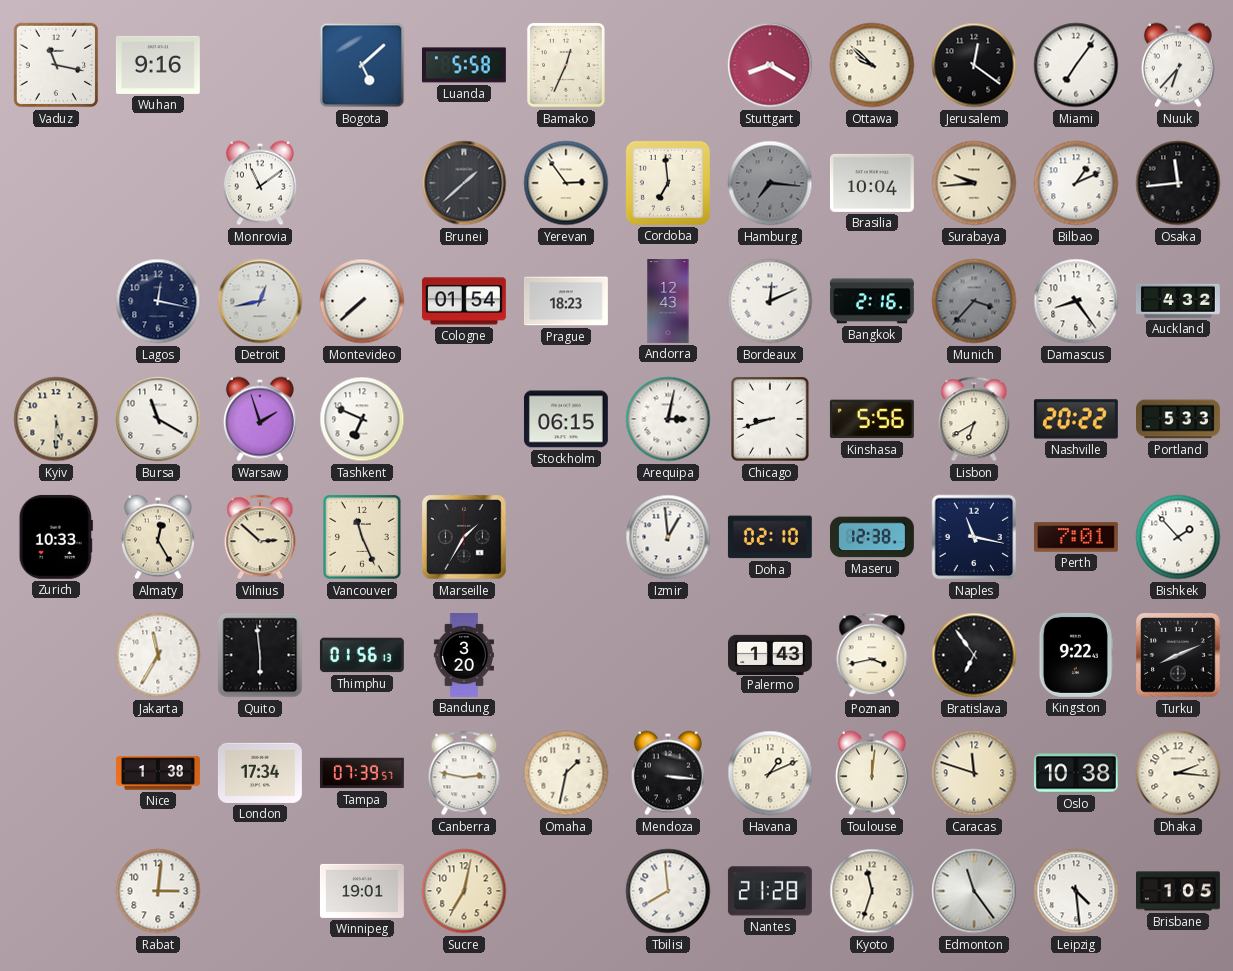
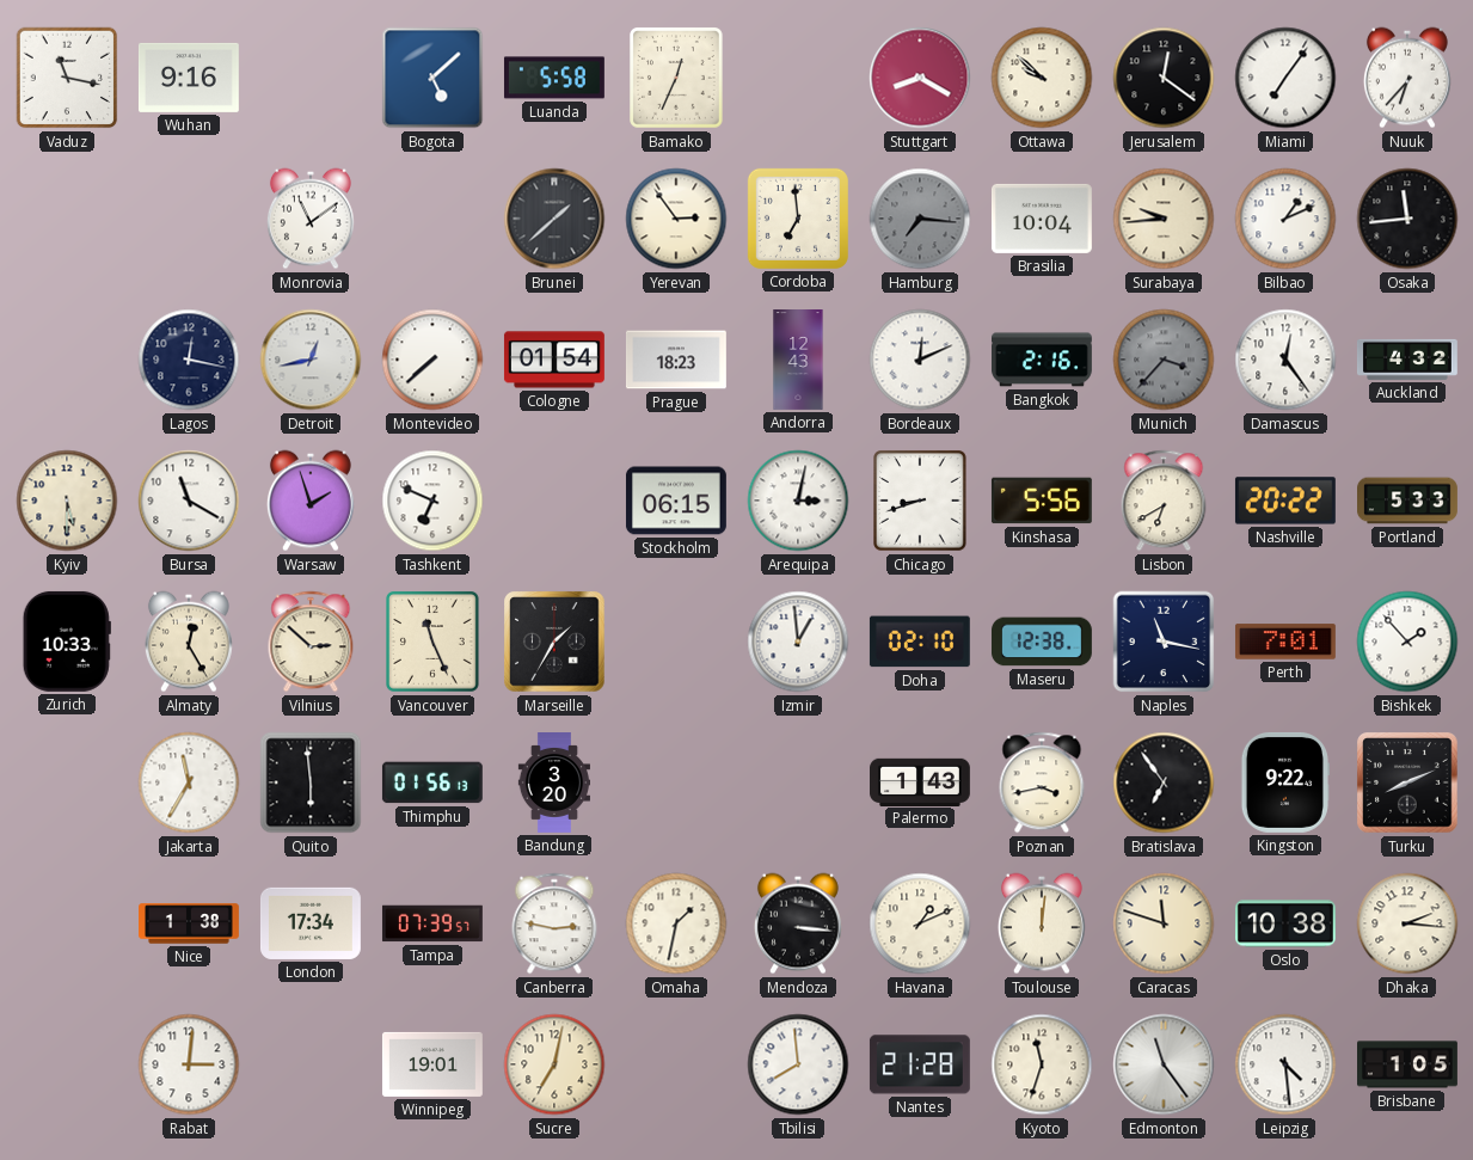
Damascus: 8:24 -> 12:24 (1285, 360)
